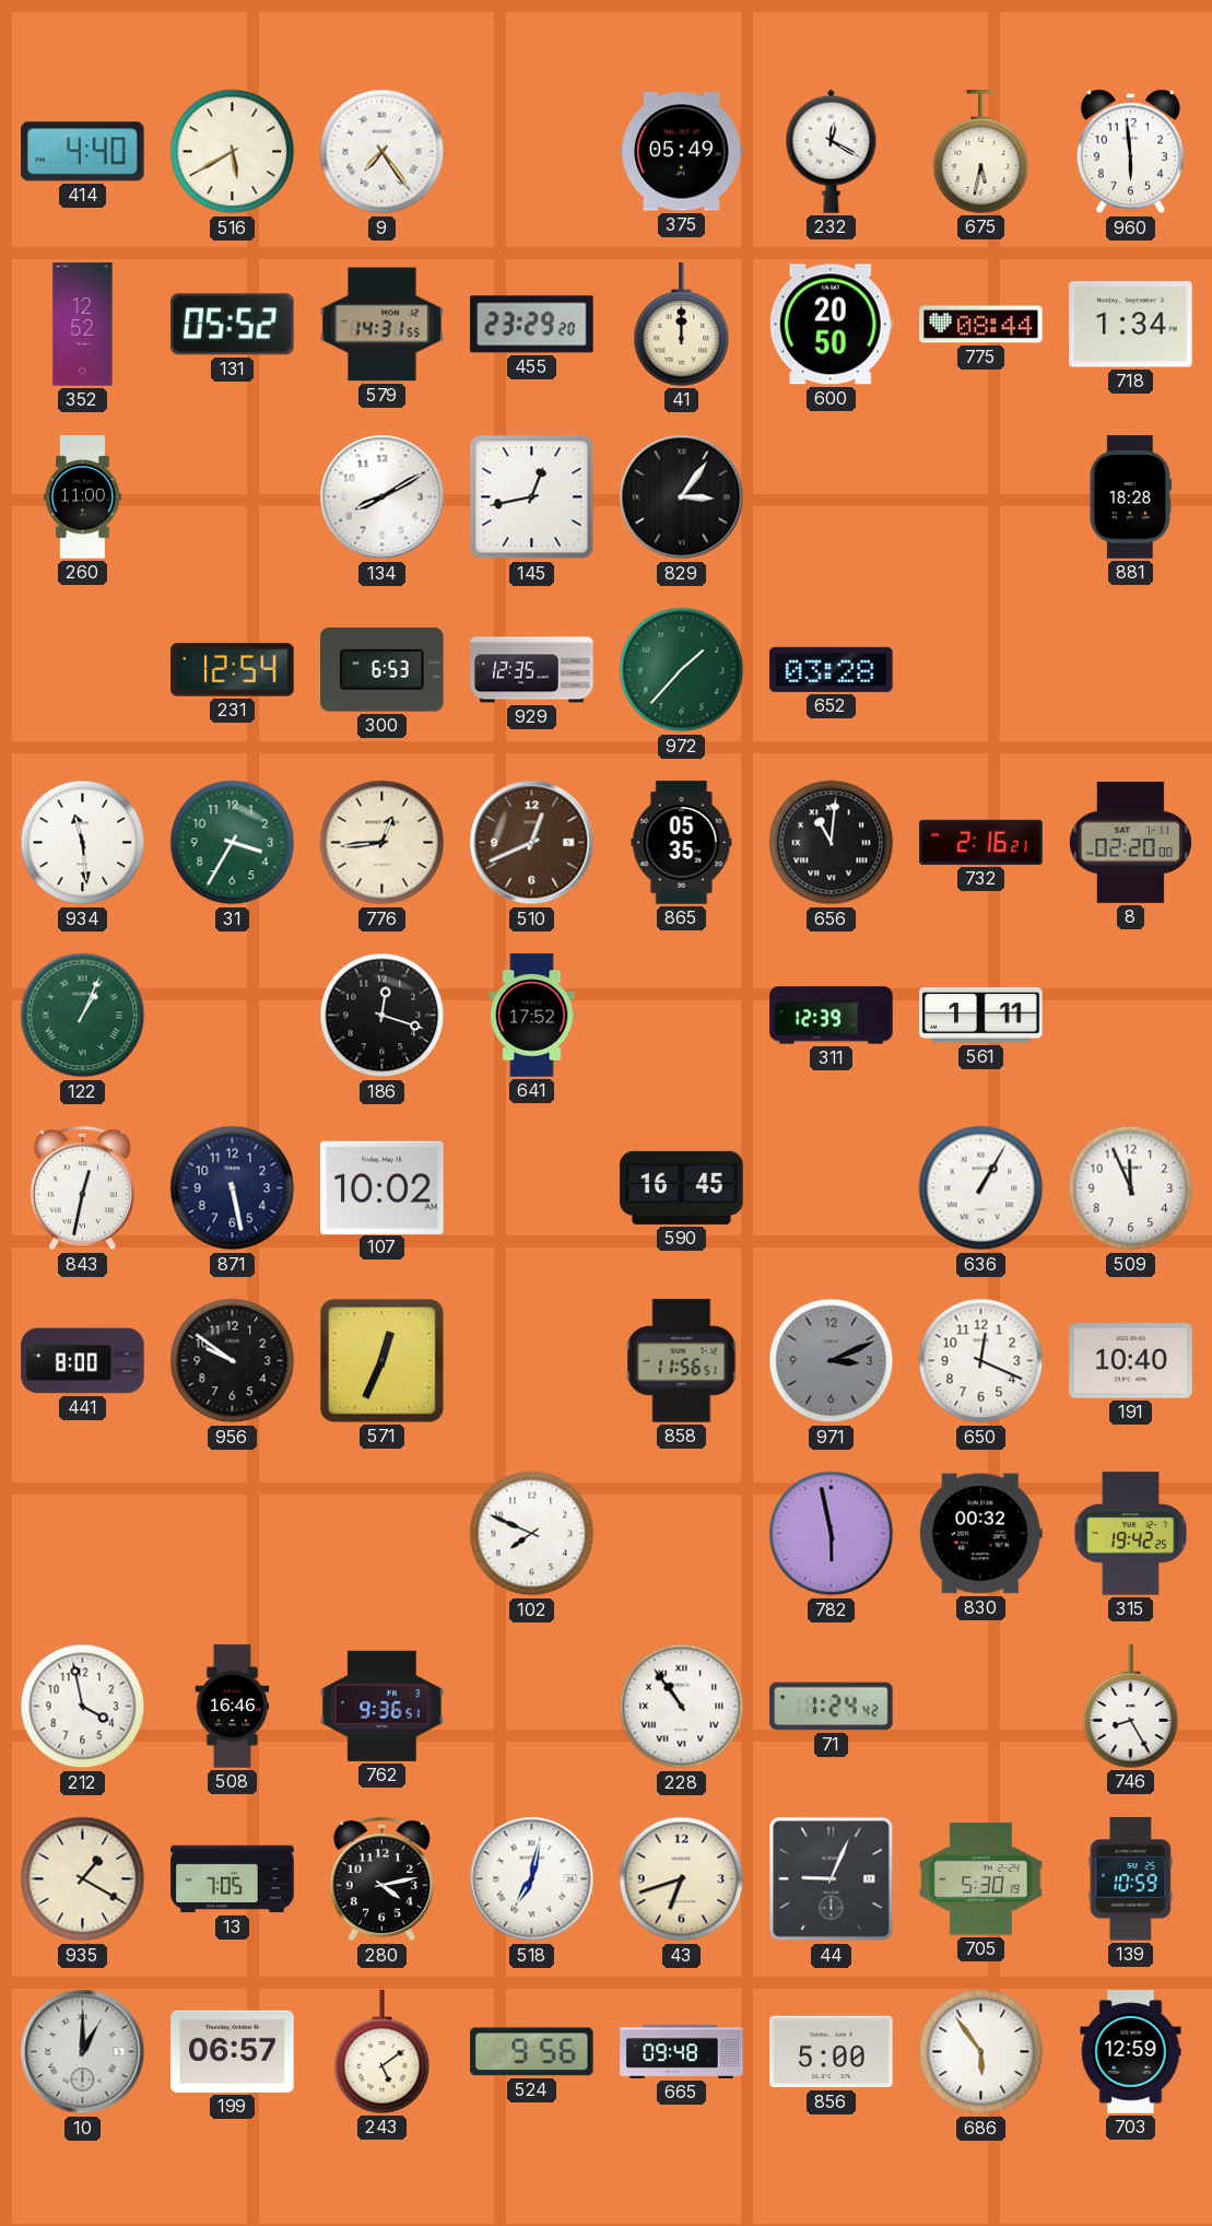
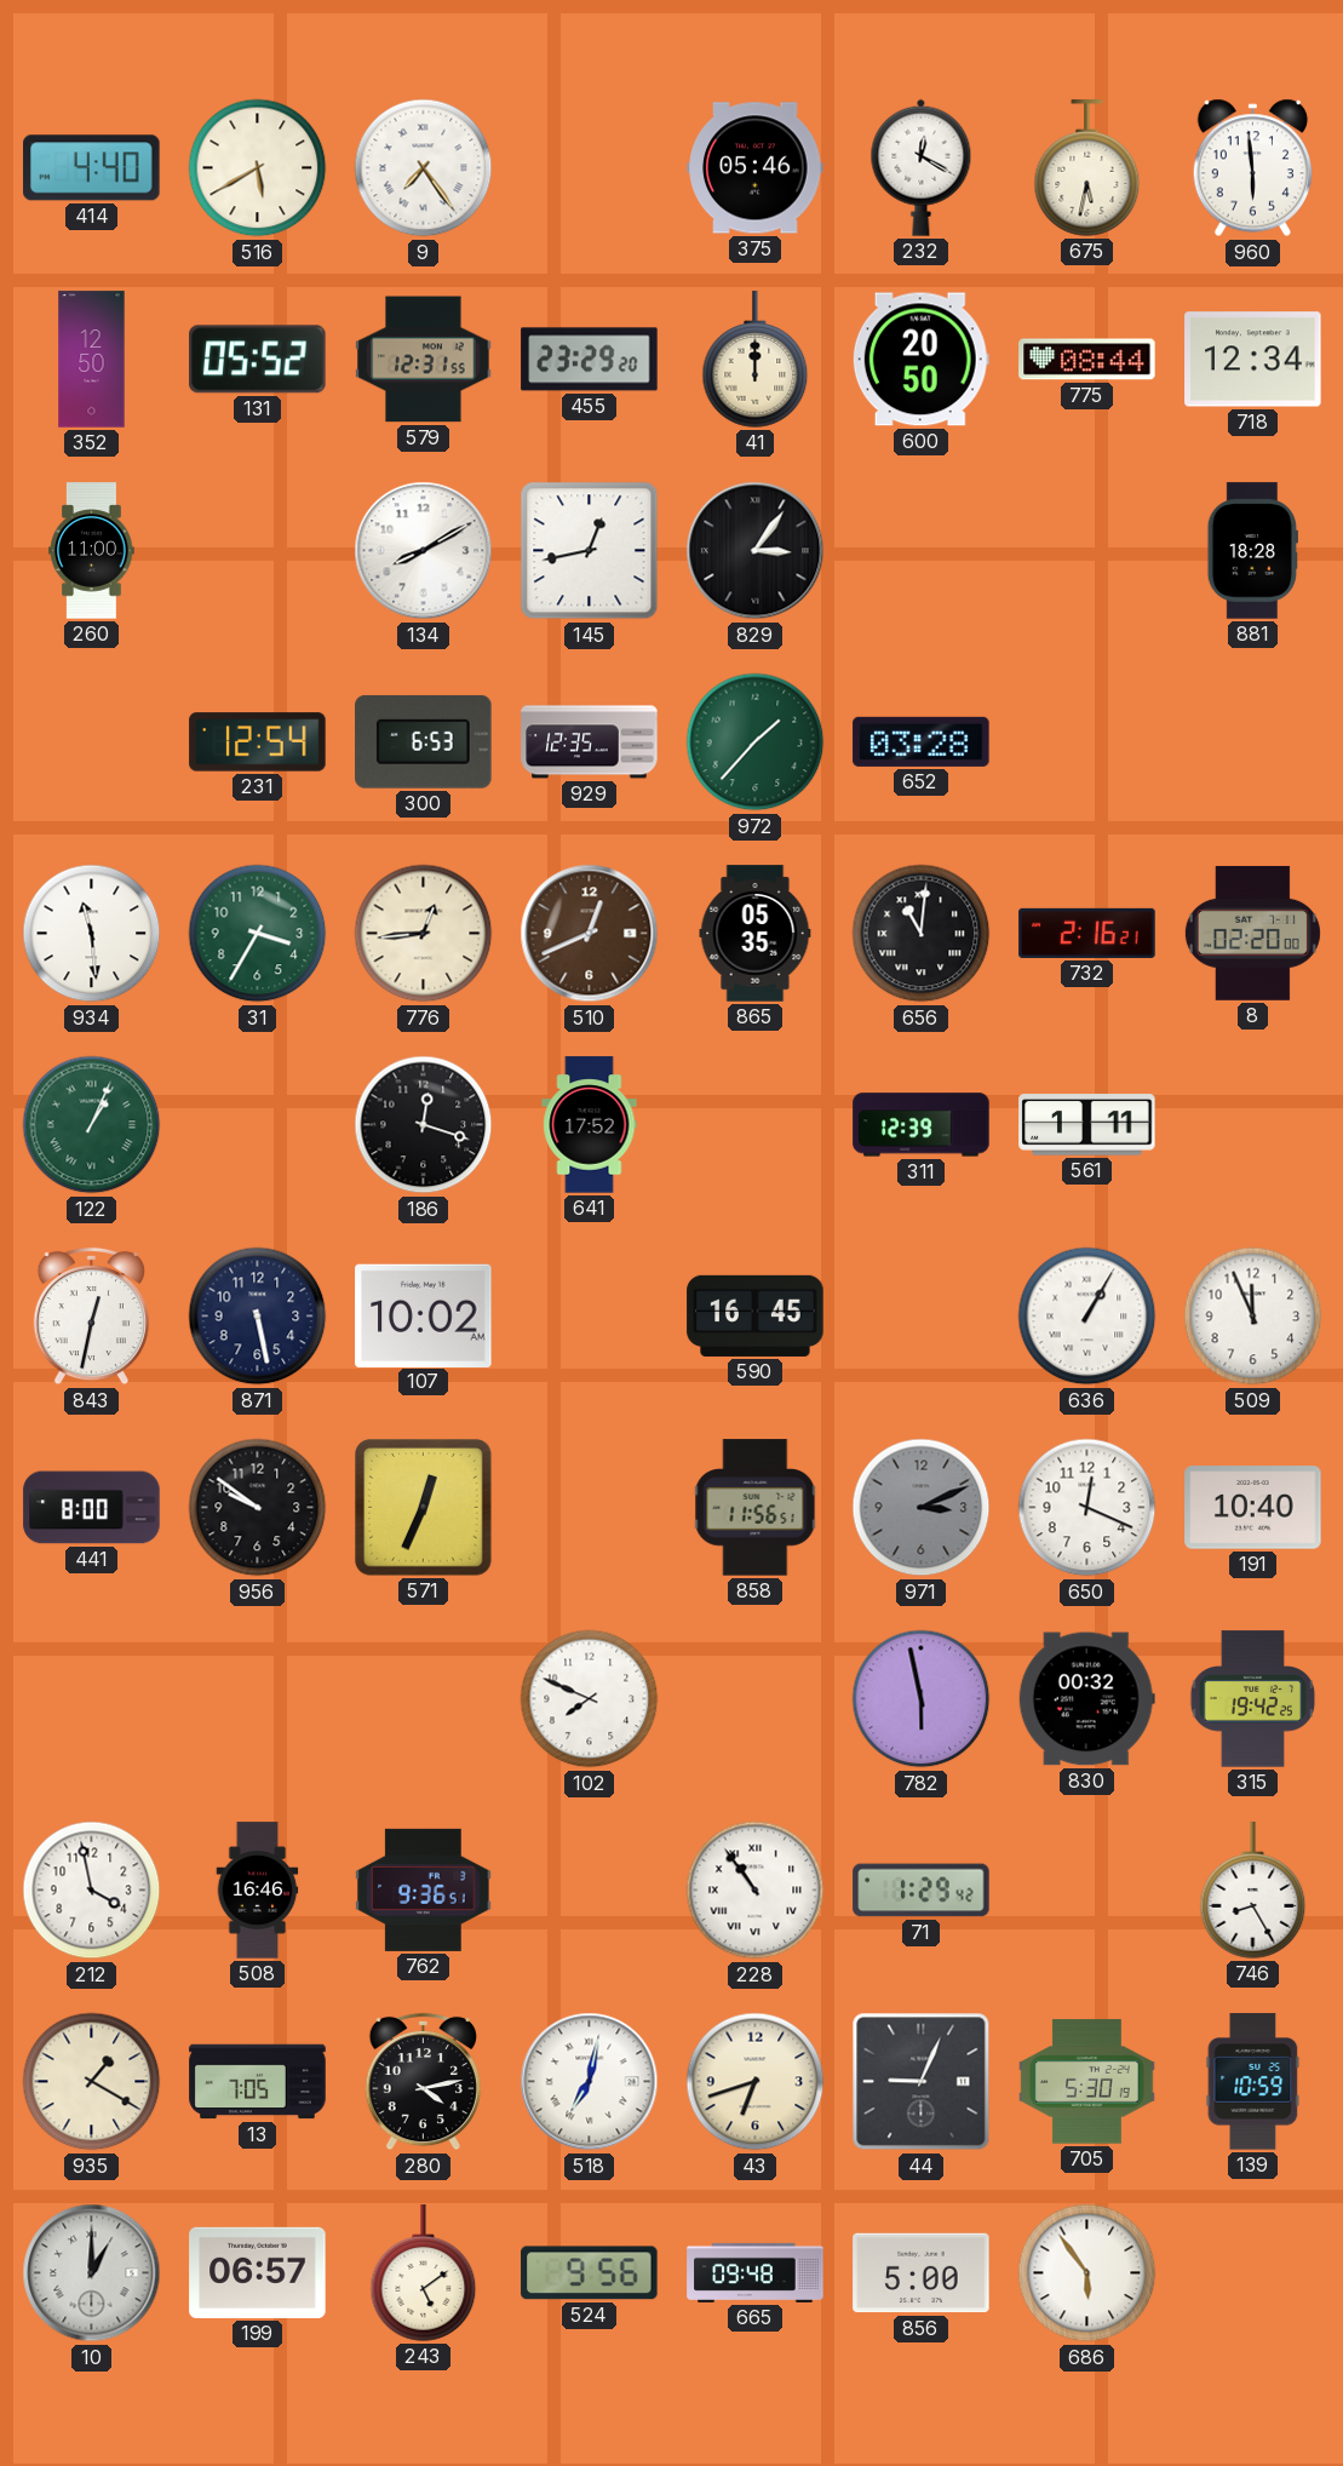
375: 05:49 -> 05:46 (756, 168)
352: 12:52 -> 12:50 (92, 360)
579: 14:31 -> 12:31 (424, 360)
718: 1:34 -> 12:34 (1253, 360)
71: 1:24 -> 1:29 (922, 1891)
703: 12:59 -> none (1131, 2052)
